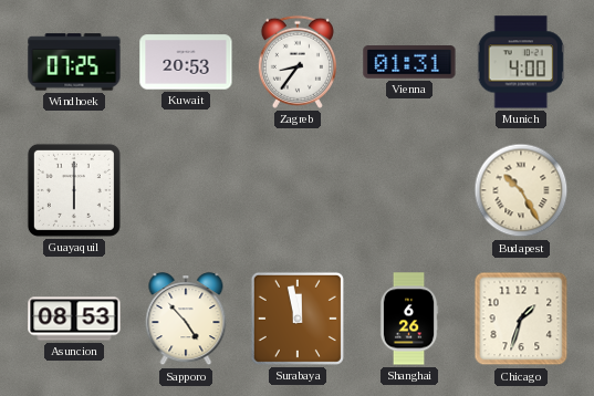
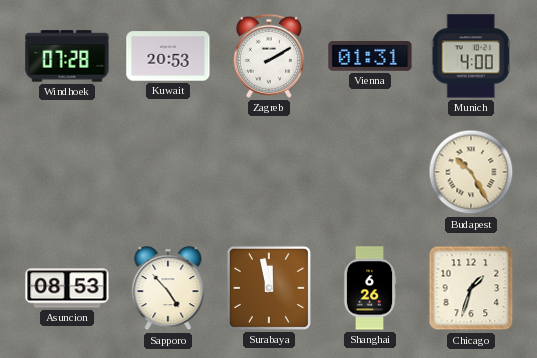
Windhoek: 07:25 -> 07:28 (67, 56)
Zagreb: 8:36 -> 2:10 (269, 56)
Guayaquil: 6:00 -> none (74, 190)
